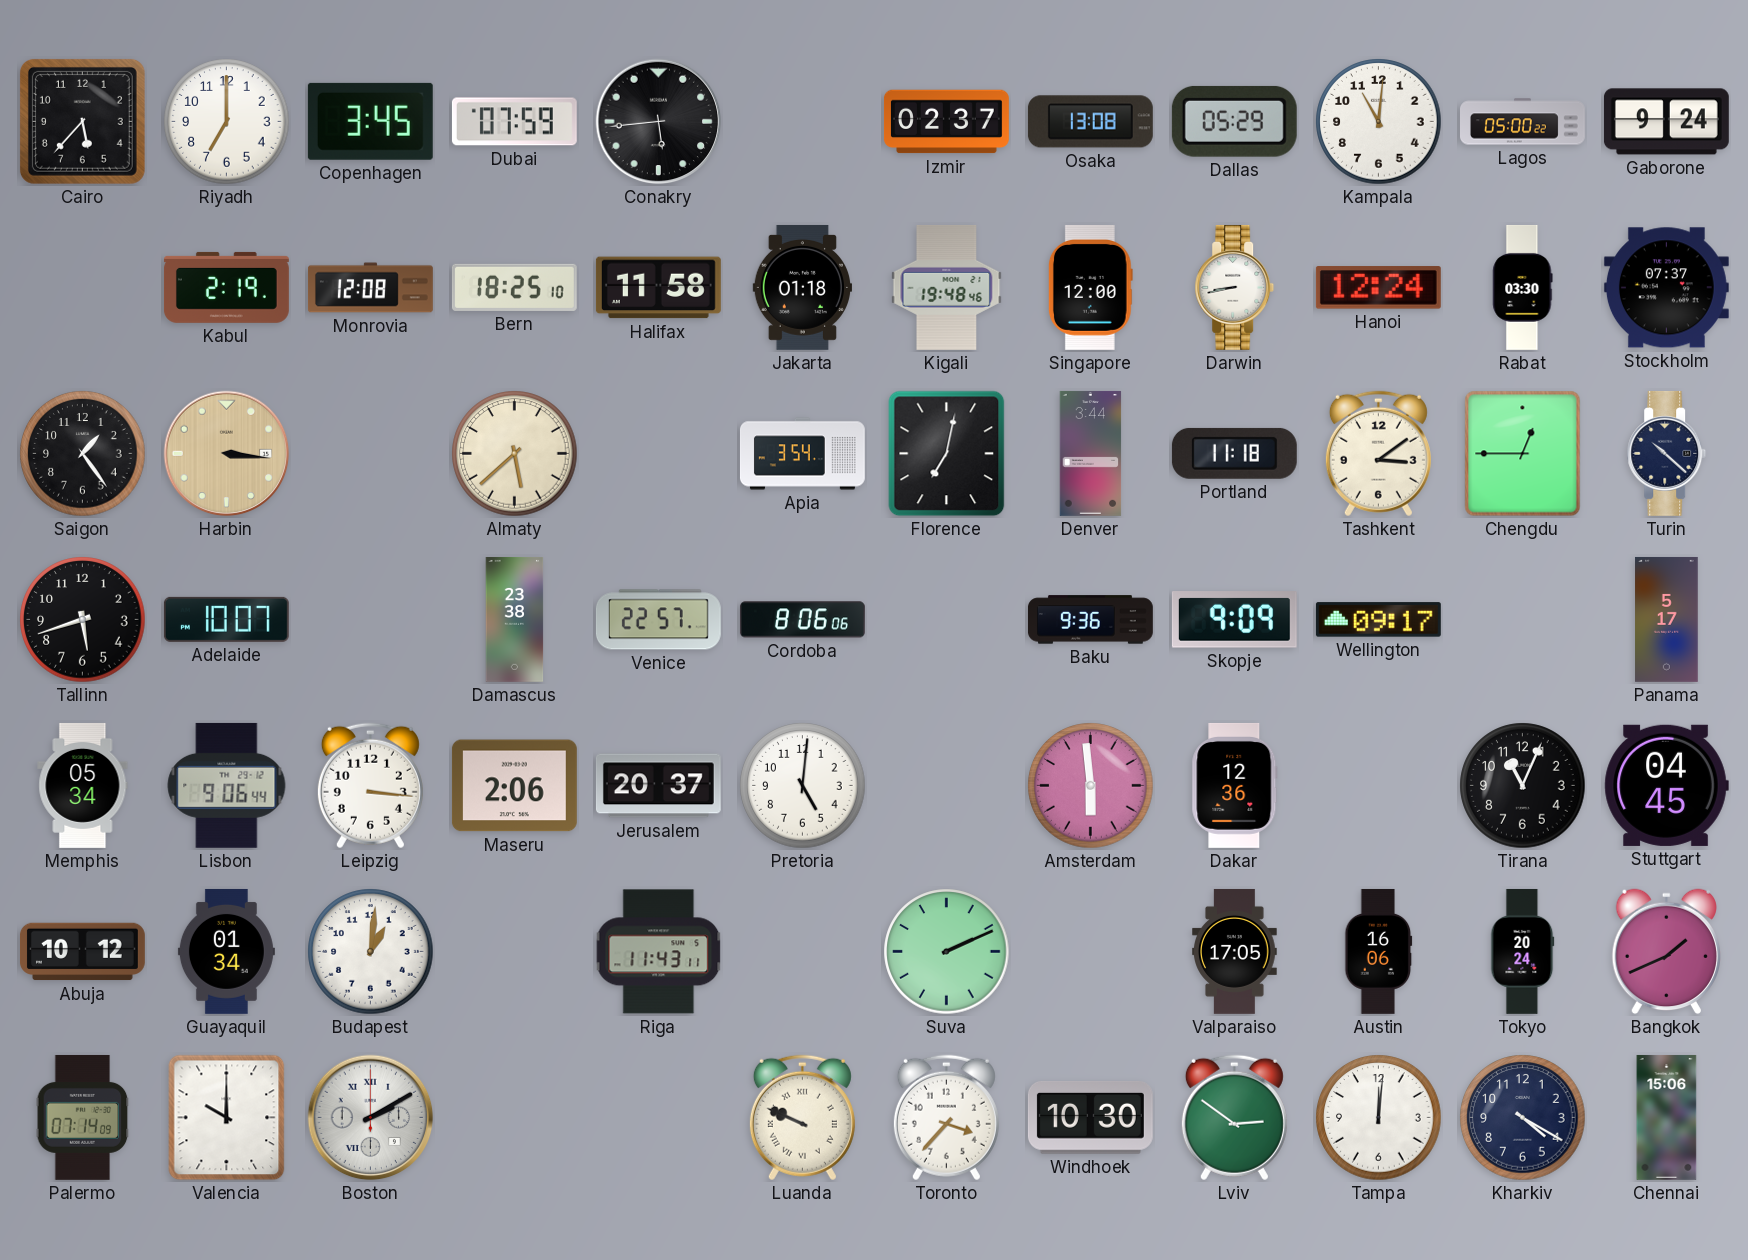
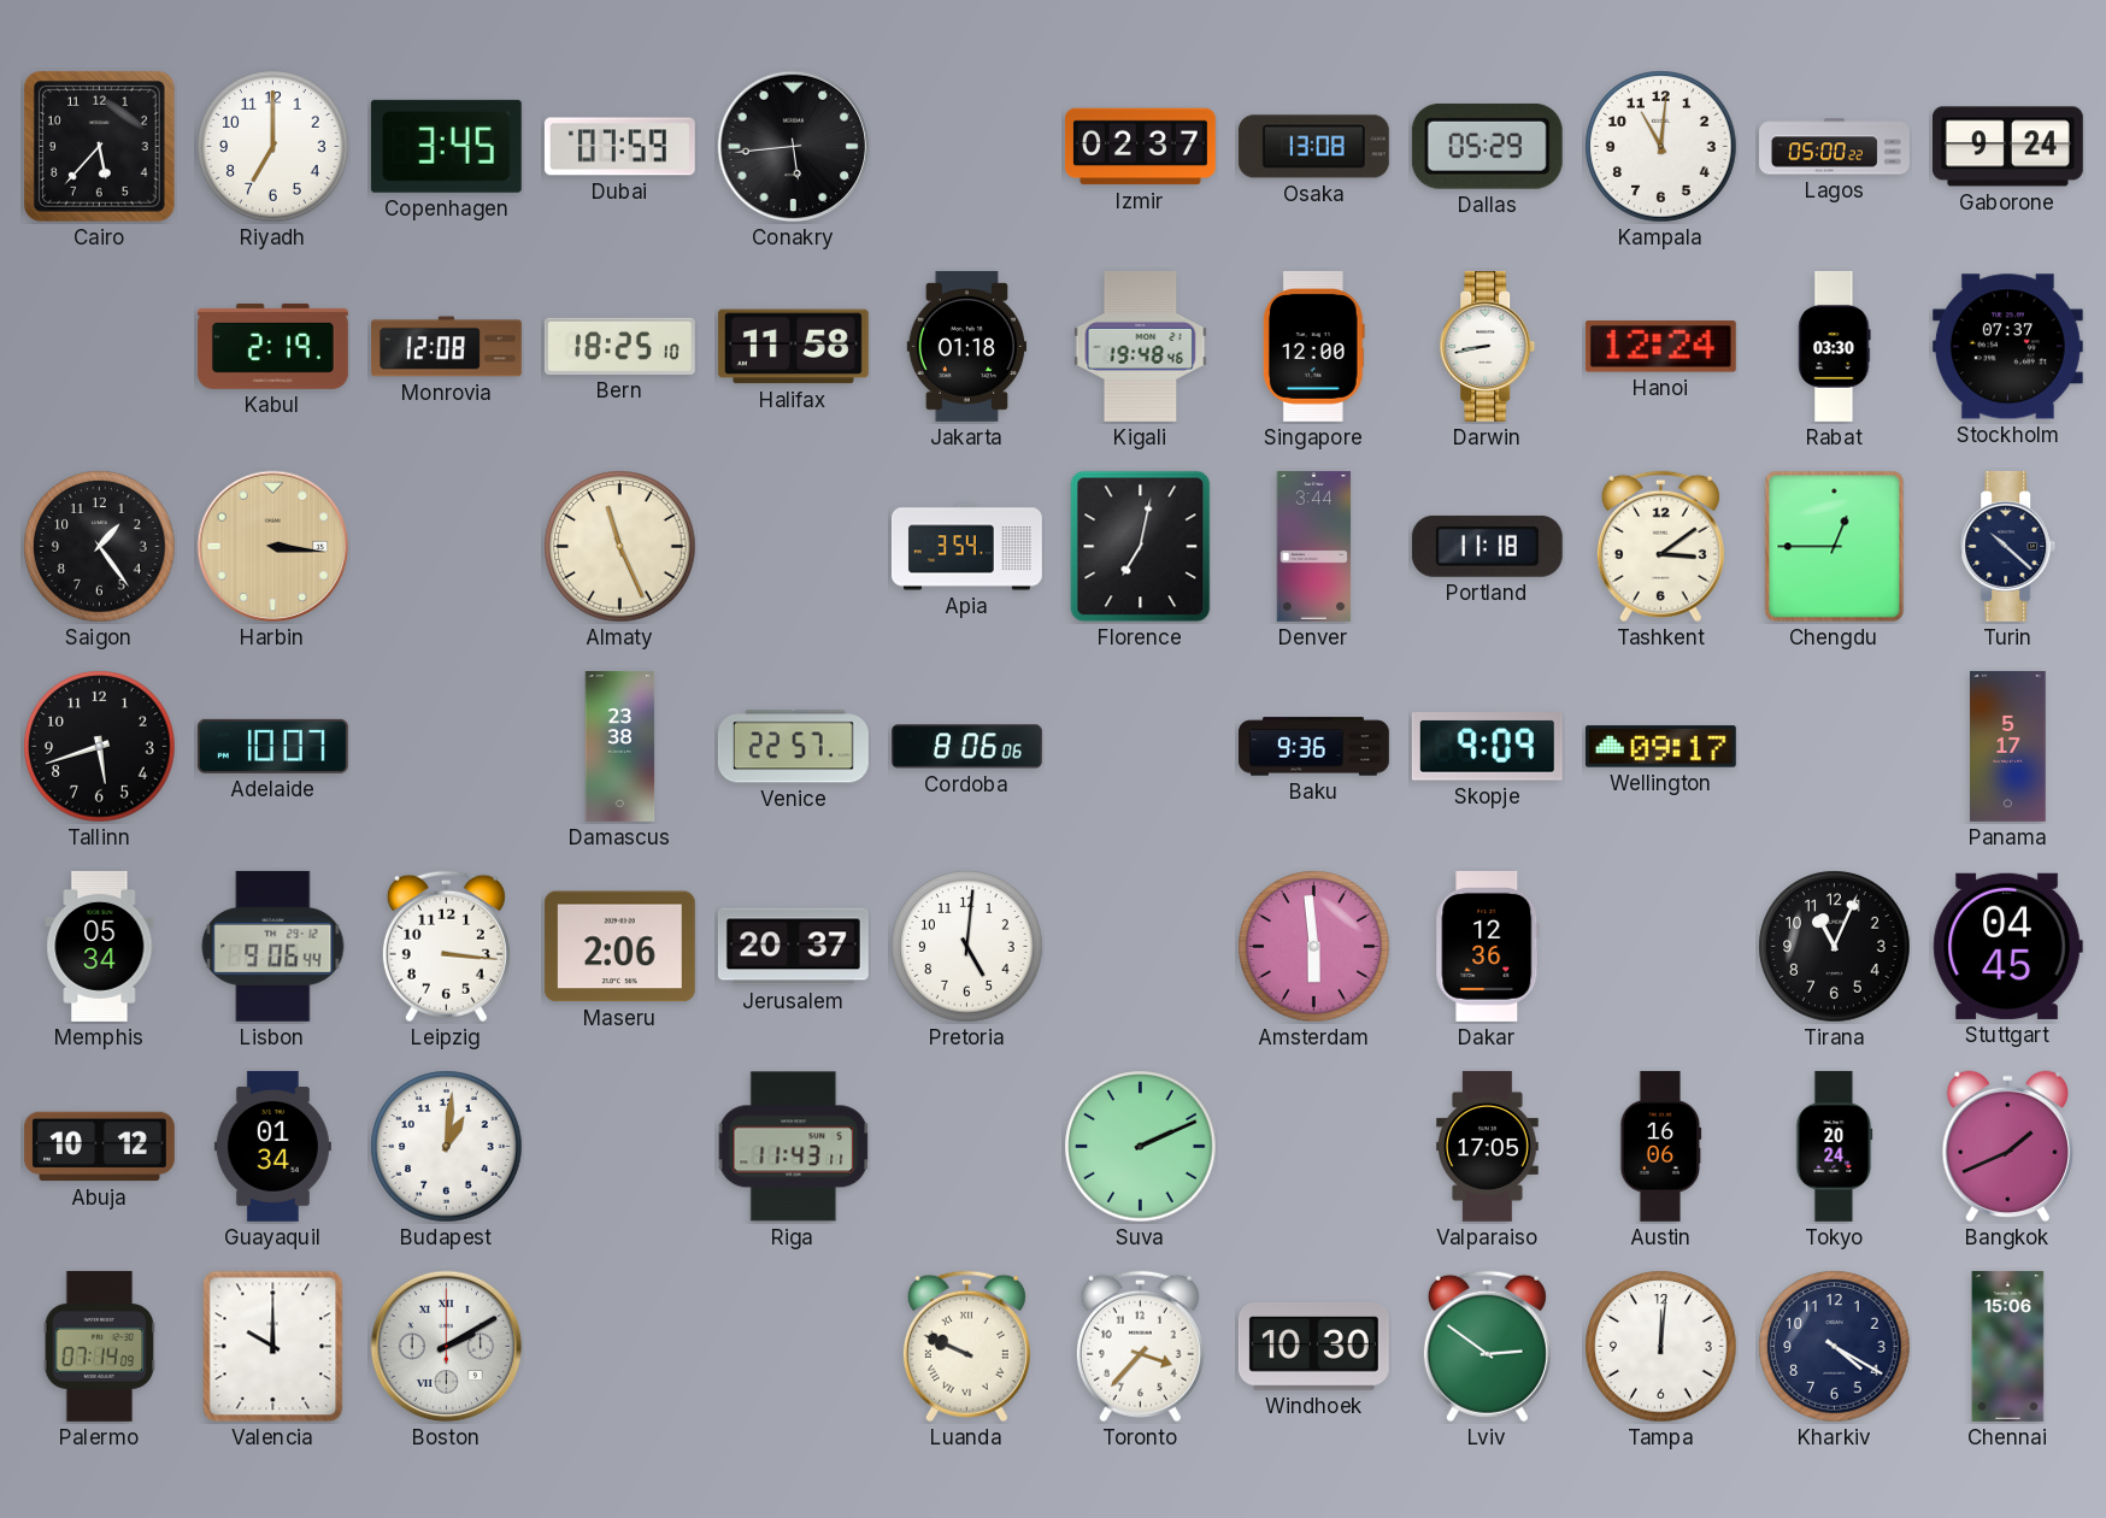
Almaty: 5:38 -> 11:26 (620, 547)
